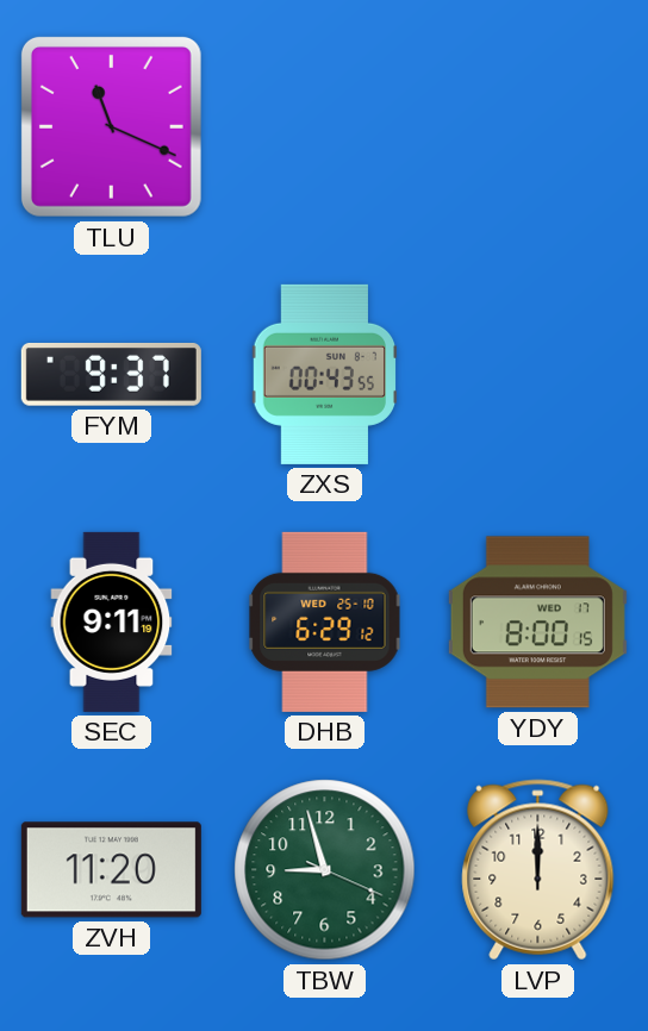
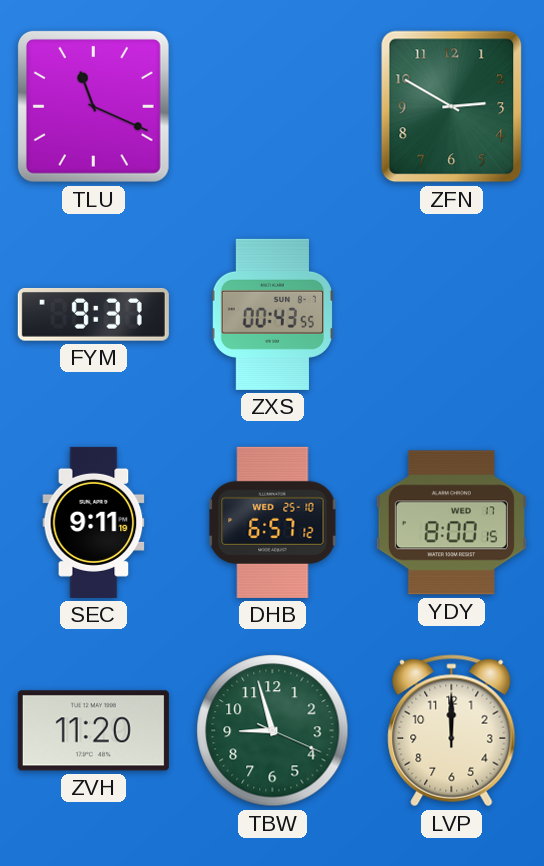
ZFN: none -> 2:50 (452, 107)
DHB: 6:29 -> 6:57 (273, 522)
